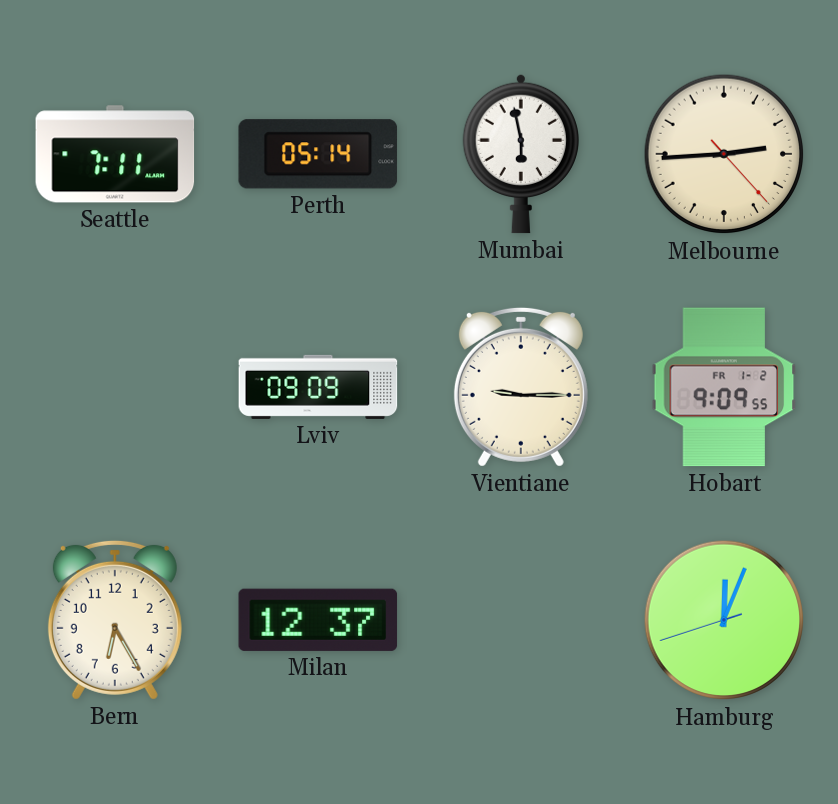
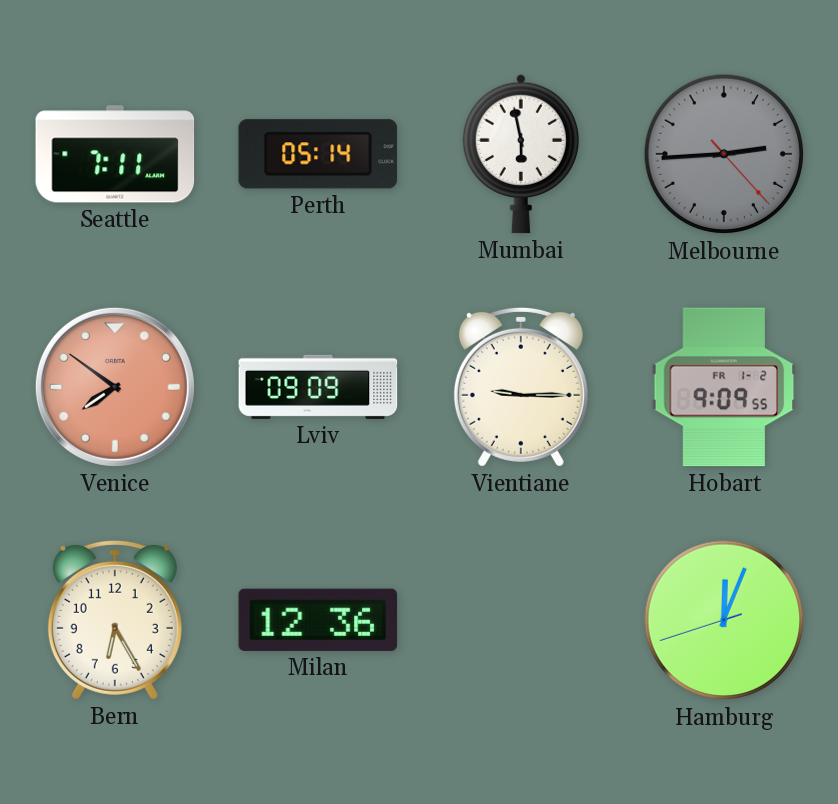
Melbourne dial: cream -> grey (724, 154)
Venice: none -> 7:51 (115, 387)
Milan: 12:37 -> 12:36 (318, 620)
